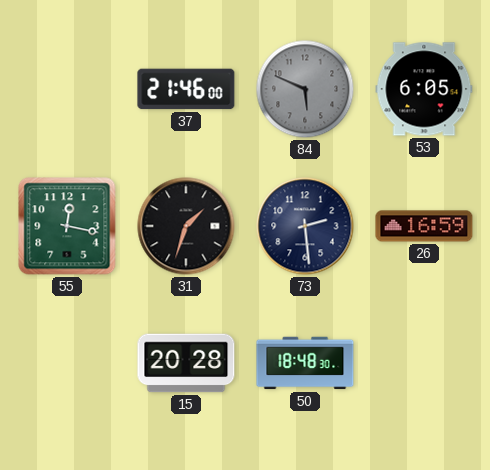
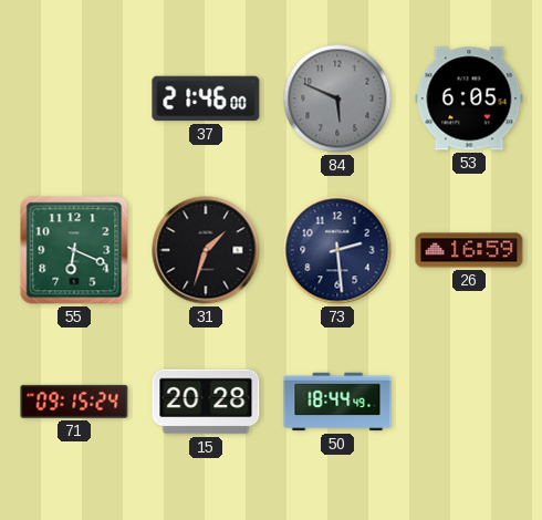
55: 12:17 -> 6:19 (74, 250)
71: none -> 09:15 (74, 402)
50: 18:48 -> 18:44 (337, 402)
